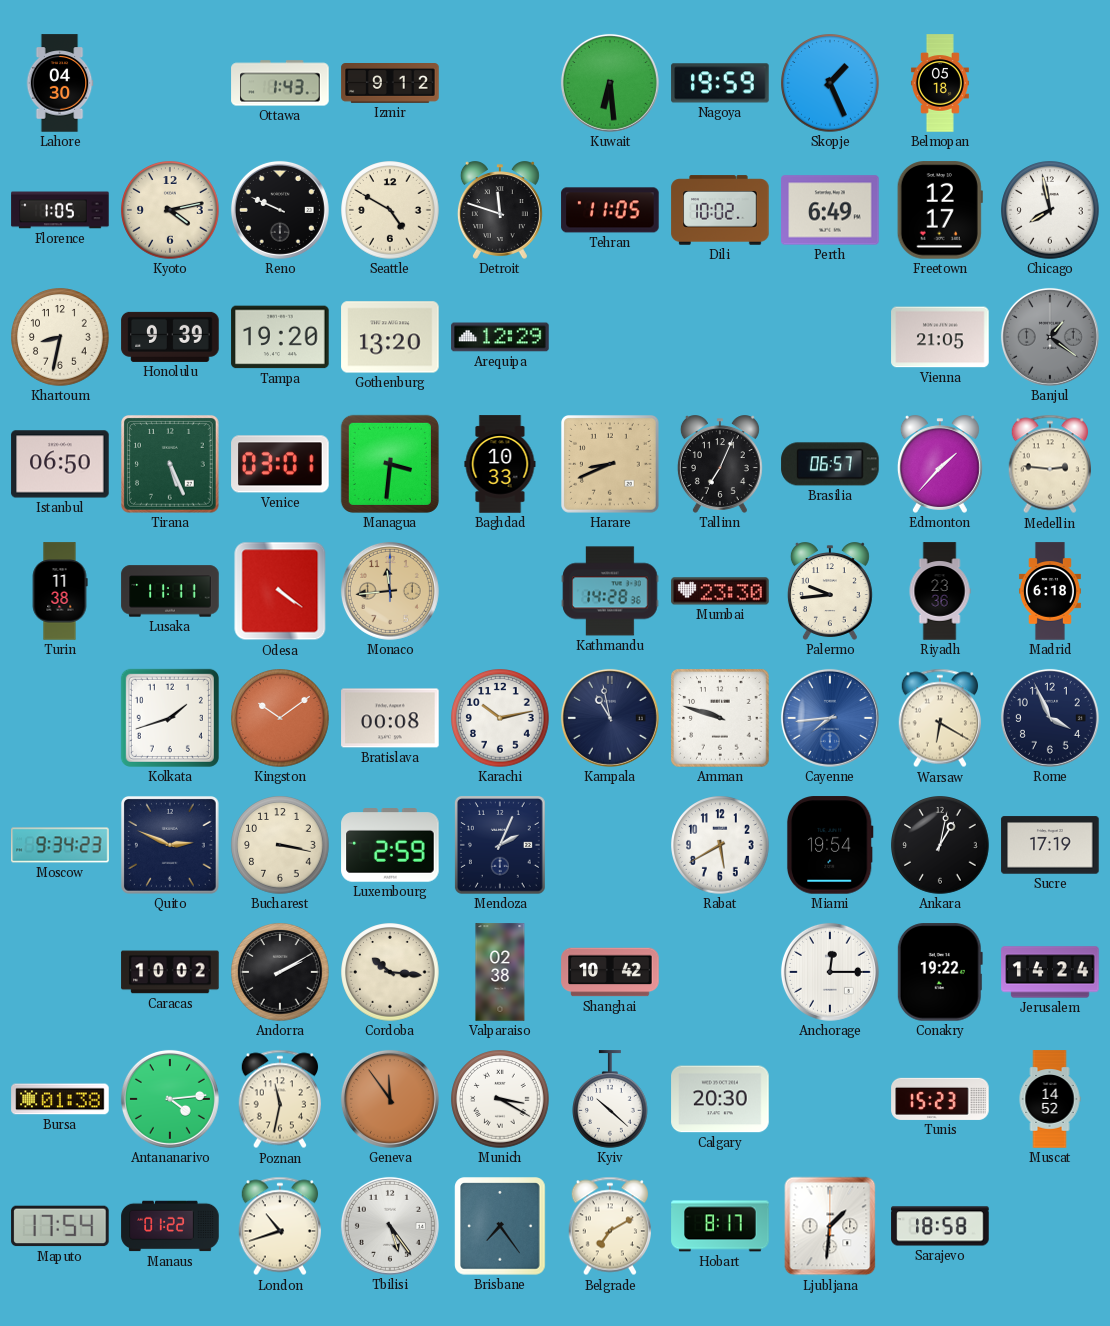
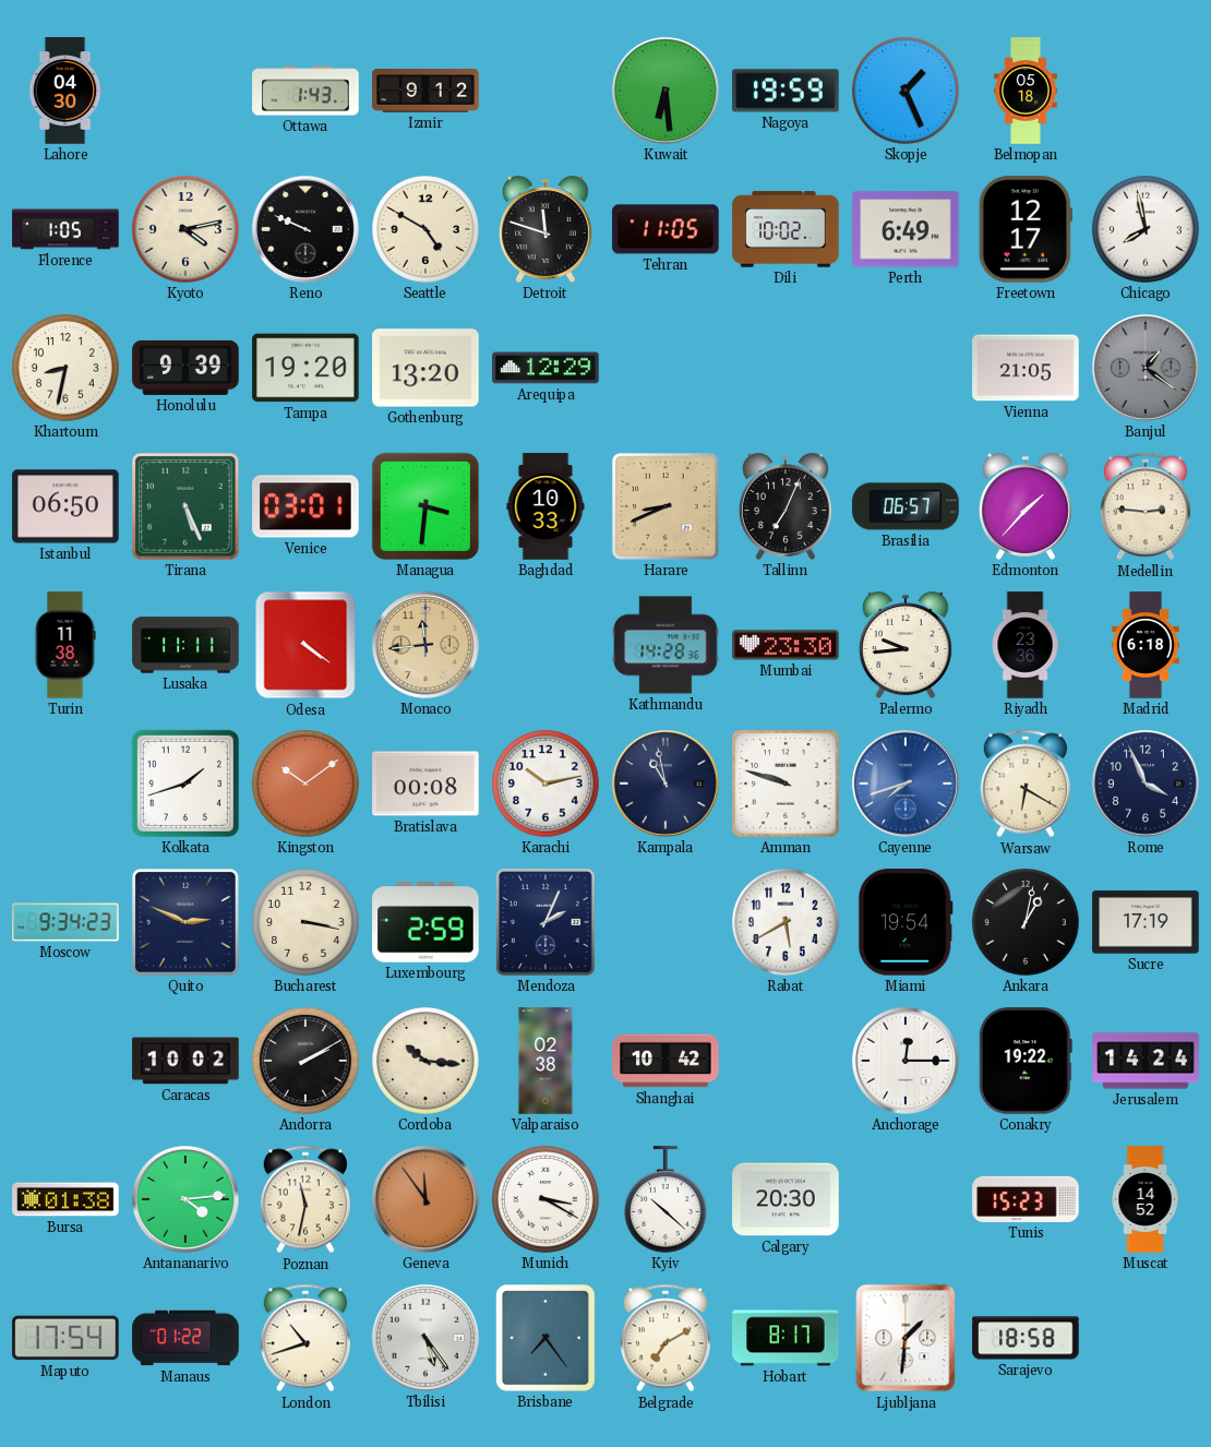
Cayenne: 7:44 -> 7:42 (906, 784)
